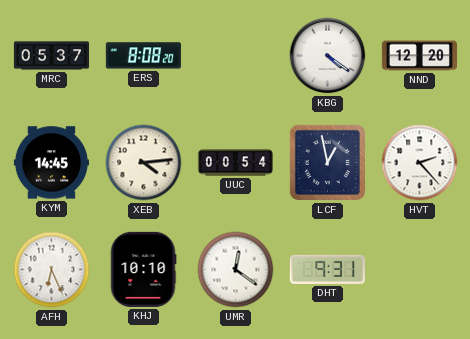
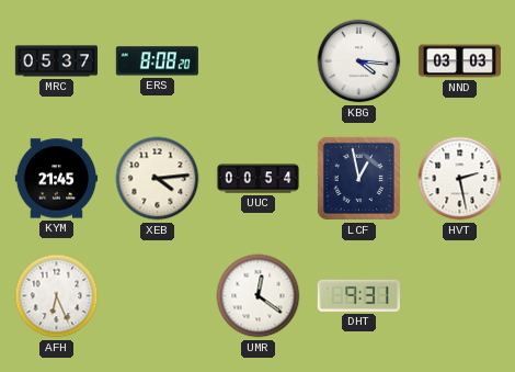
KBG: 4:21 -> 4:16 (359, 61)
NND: 12:20 -> 03:03 (459, 61)
KYM: 14:45 -> 21:45 (56, 179)
HVT: 2:23 -> 2:28 (460, 179)
KHJ: 10:10 -> none (143, 269)
